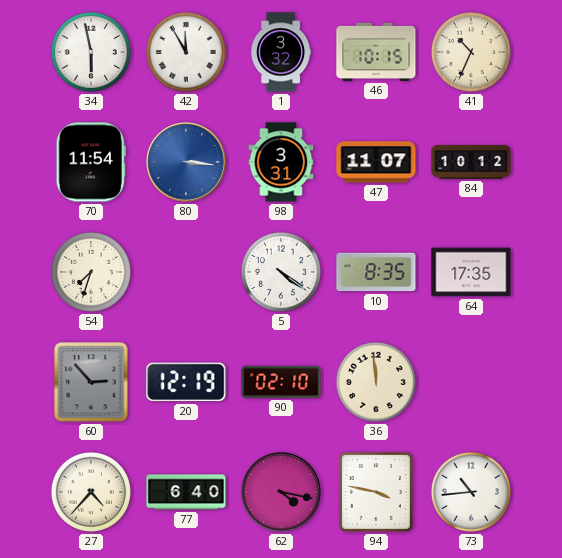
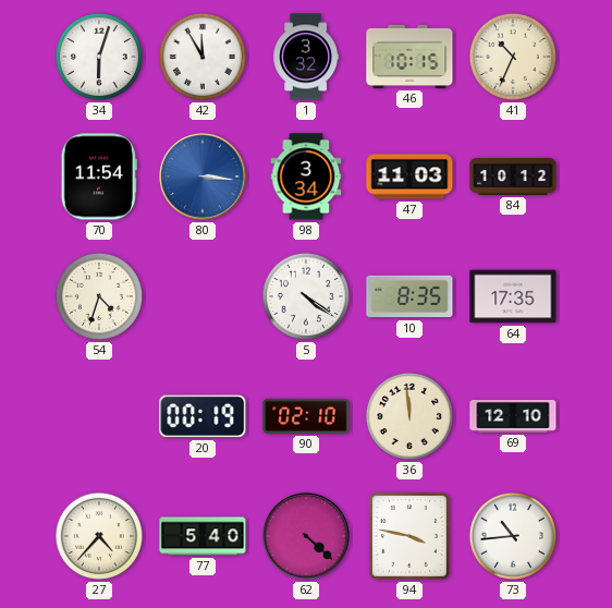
34: 5:58 -> 6:03 (99, 57)
98: 3:31 -> 3:34 (306, 177)
47: 11:07 -> 11:03 (409, 177)
54: 7:33 -> 4:33 (99, 296)
60: 2:53 -> none (91, 382)
20: 12:19 -> 00:19 (203, 416)
69: none -> 12:10 (513, 416)
77: 6:40 -> 5:40 (203, 536)
62: 4:17 -> 4:22 (306, 536)
